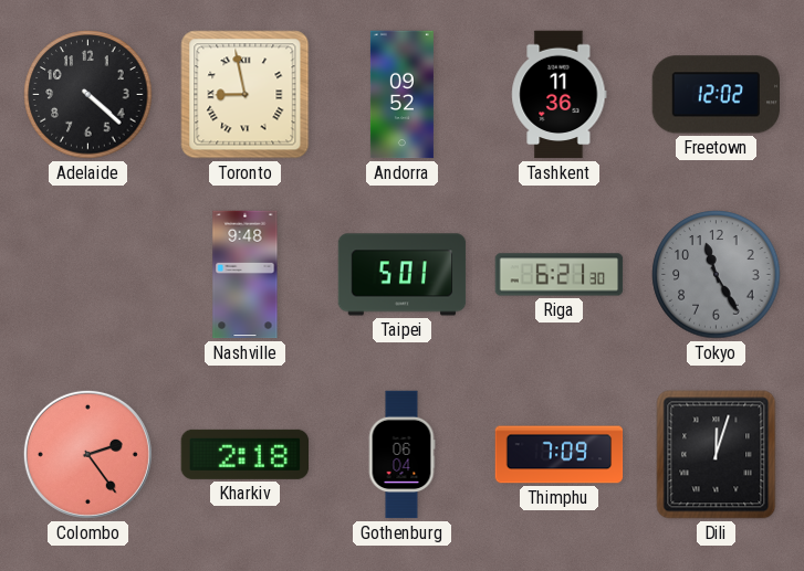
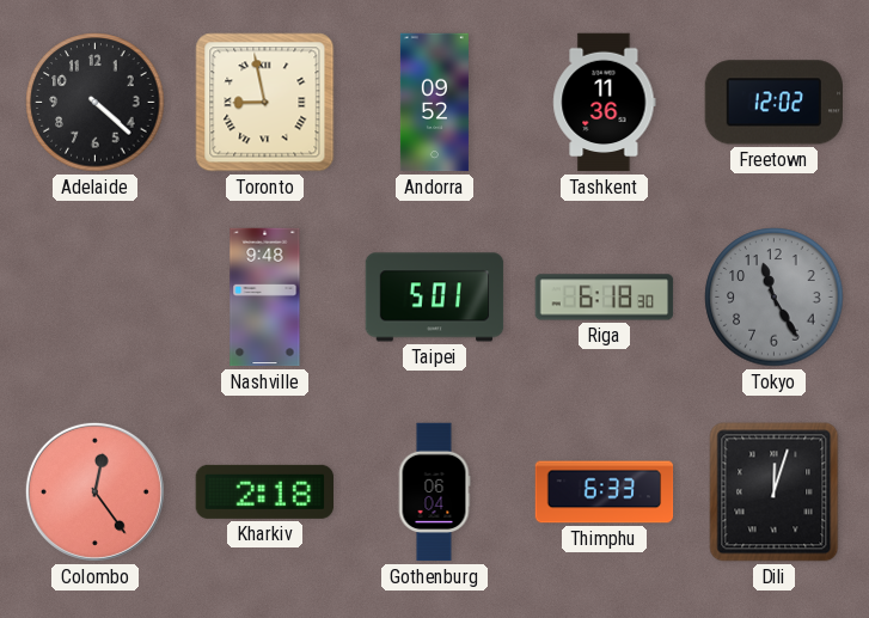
Riga: 6:21 -> 6:18 (605, 298)
Colombo: 2:24 -> 12:24 (94, 491)
Thimphu: 7:09 -> 6:33 (605, 492)
